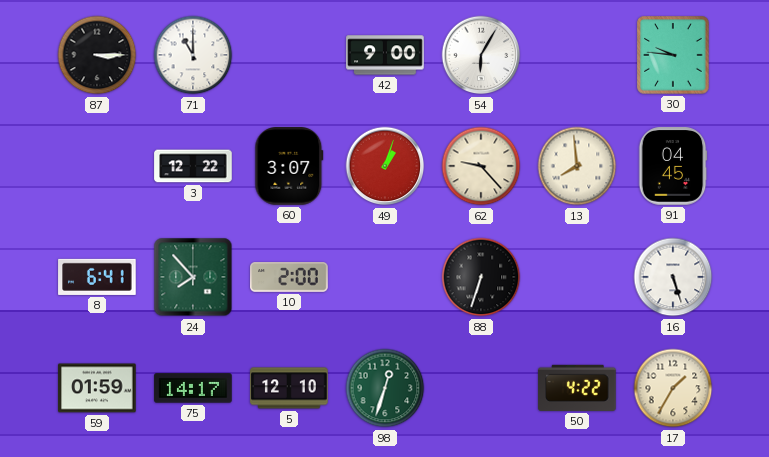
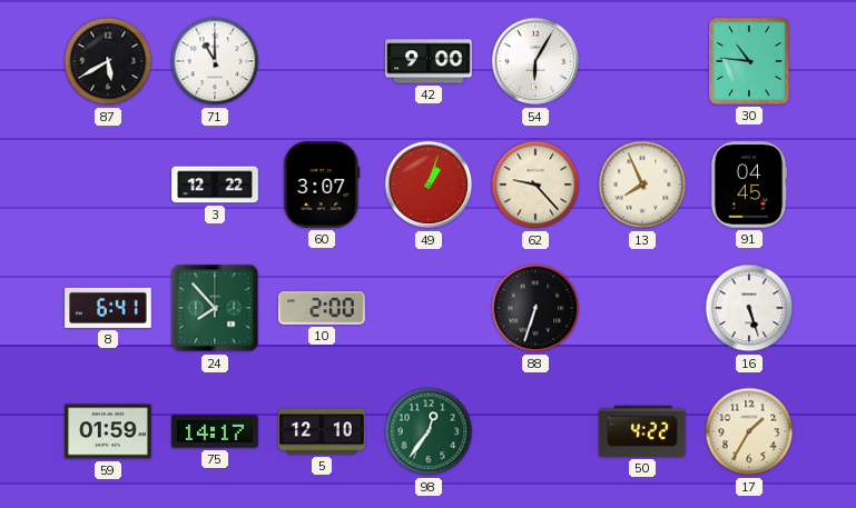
87: 3:15 -> 5:40 (108, 61)
30: 9:46 -> 10:46 (749, 61)
13: 7:59 -> 7:56 (642, 185)
98: 12:33 -> 12:36 (429, 431)
